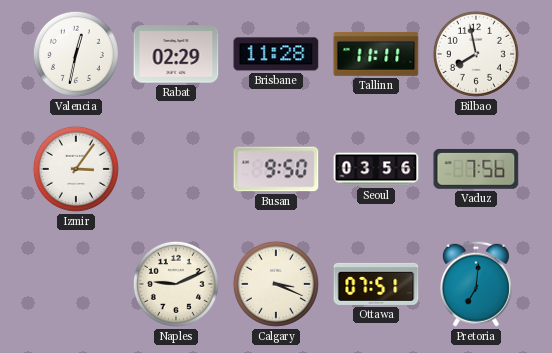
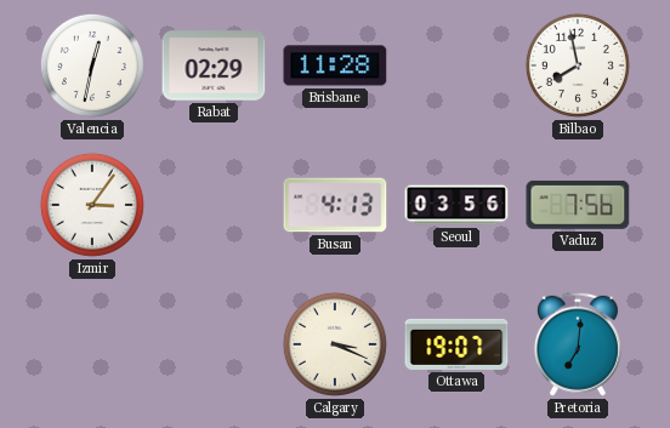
Tallinn: 11:11 -> none (376, 54)
Busan: 9:50 -> 4:13 (335, 205)
Naples: 9:11 -> none (176, 284)
Ottawa: 07:51 -> 19:07 (456, 344)
